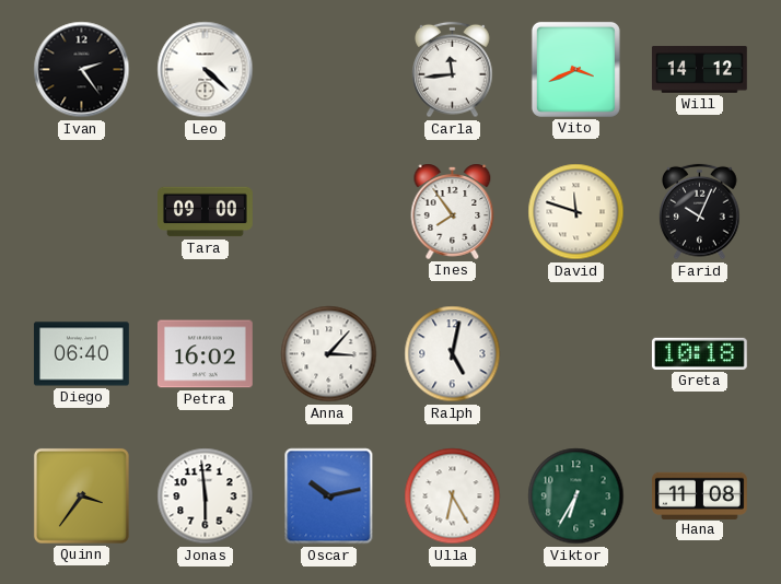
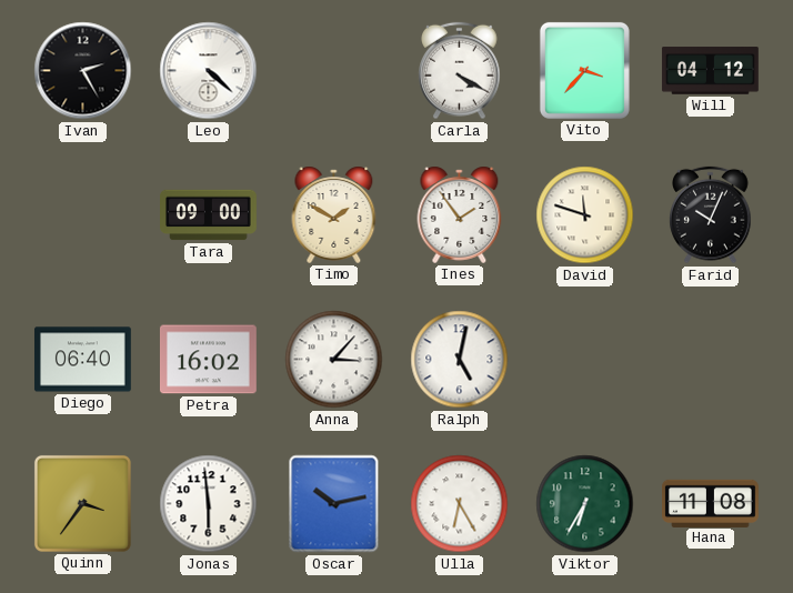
Ivan: 2:24 -> 2:25 (83, 71)
Carla: 11:44 -> 4:20 (460, 71)
Vito: 3:41 -> 3:37 (584, 70)
Will: 14:12 -> 04:12 (710, 71)
Timo: none -> 1:50 (334, 214)
Ines: 7:54 -> 1:54 (460, 214)
Greta: 10:18 -> none (699, 353)
